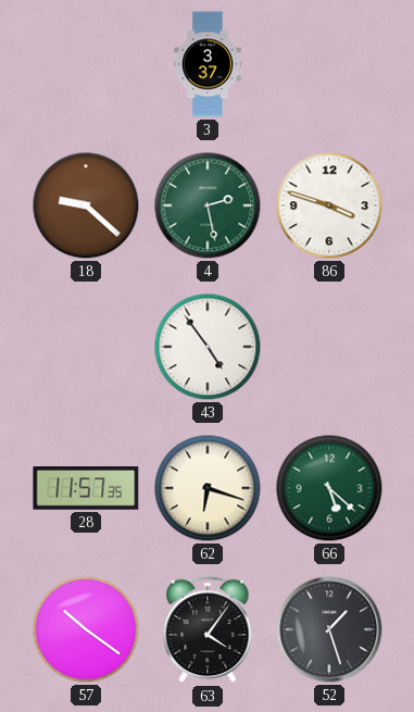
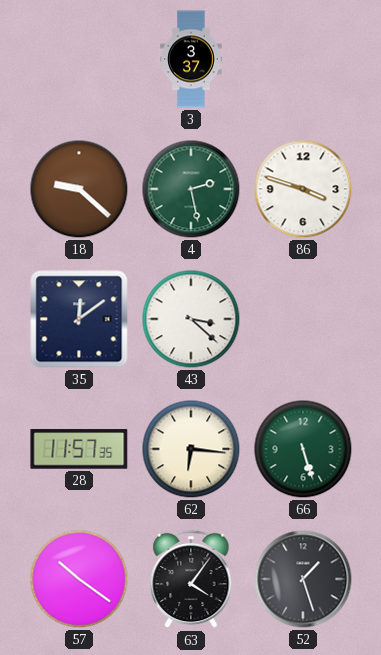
35: none -> 12:09 (79, 319)
43: 4:54 -> 3:22 (191, 319)
62: 6:18 -> 6:16 (191, 449)
66: 5:22 -> 5:27 (303, 449)
